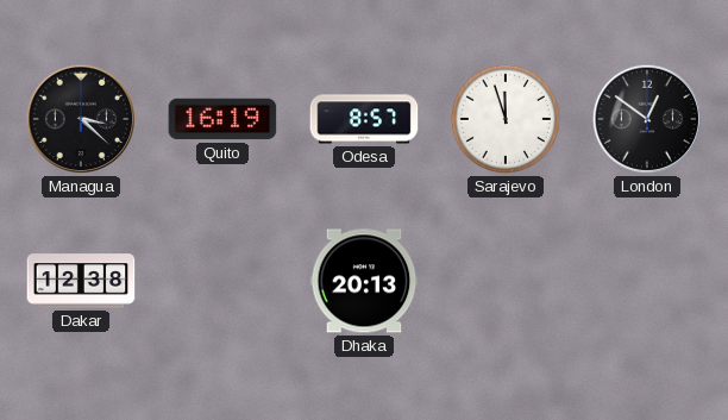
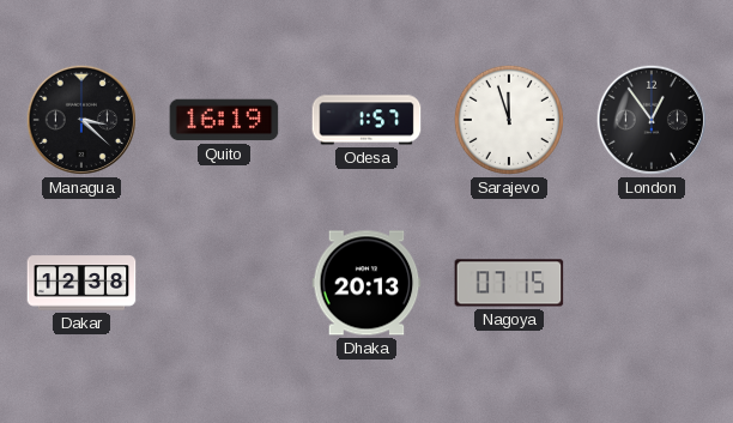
Odesa: 8:57 -> 1:57 (366, 120)
London: 12:51 -> 12:54 (652, 120)
Nagoya: none -> 07:15 (509, 283)
